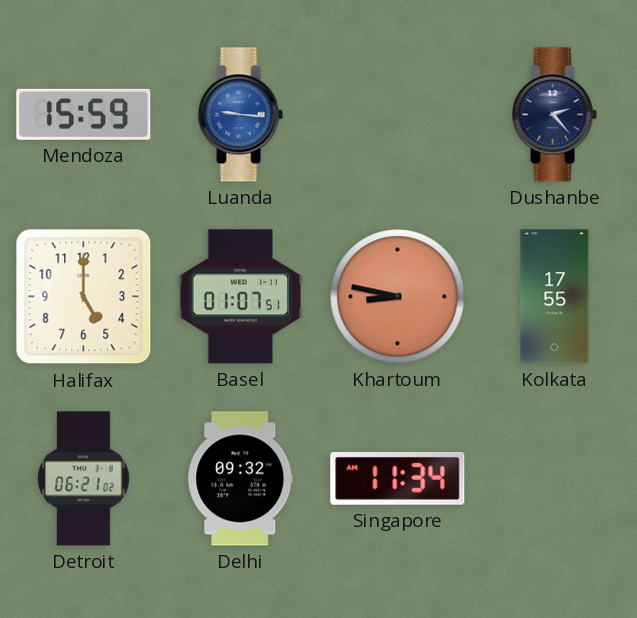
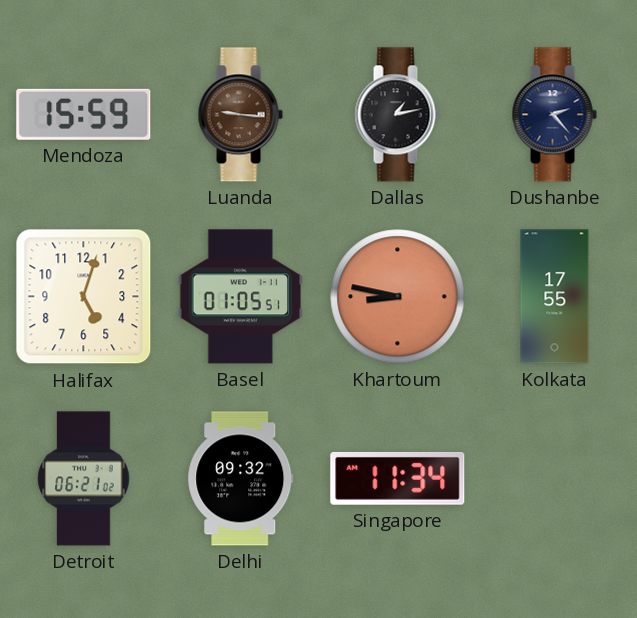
Luanda dial: blue -> brown (240, 115)
Dallas: none -> 1:13 (397, 115)
Halifax: 5:00 -> 5:03 (84, 297)
Basel: 01:07 -> 01:05 (240, 297)
